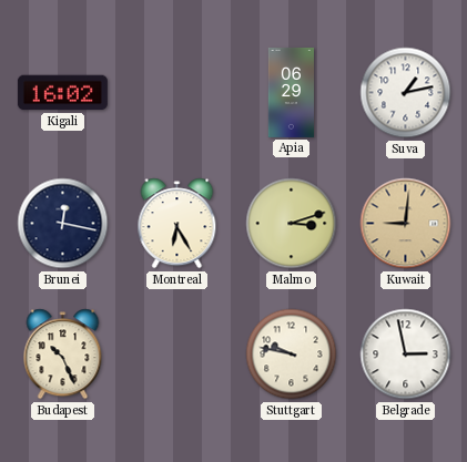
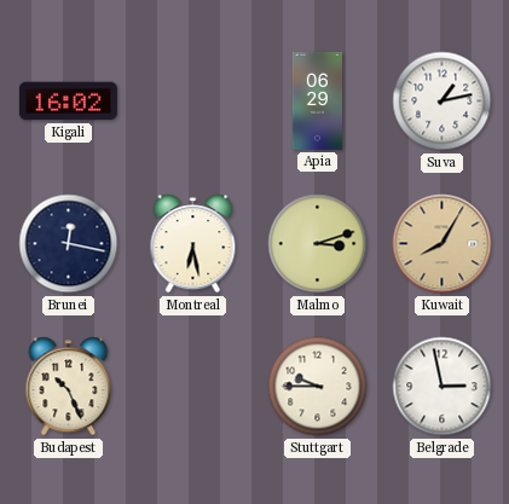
Montreal: 6:25 -> 6:28 (193, 244)
Kuwait: 9:01 -> 8:05 (443, 244)
Stuttgart: 9:47 -> 9:45 (318, 387)
